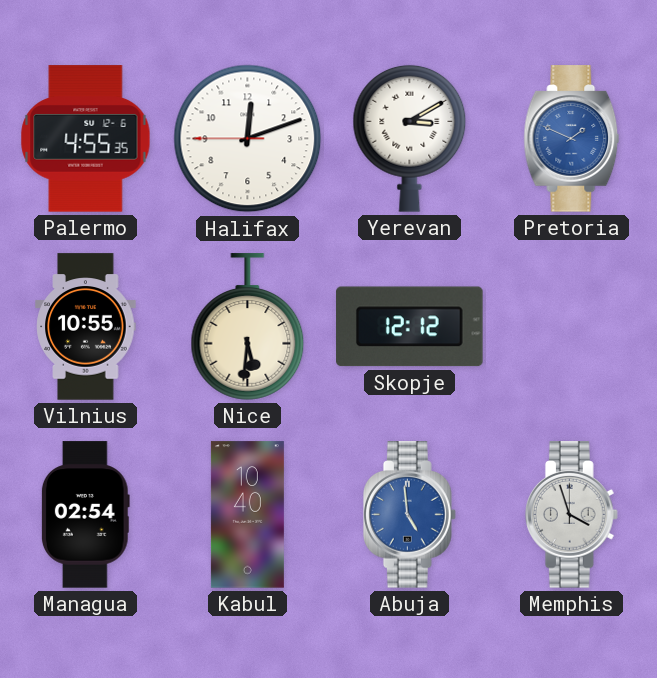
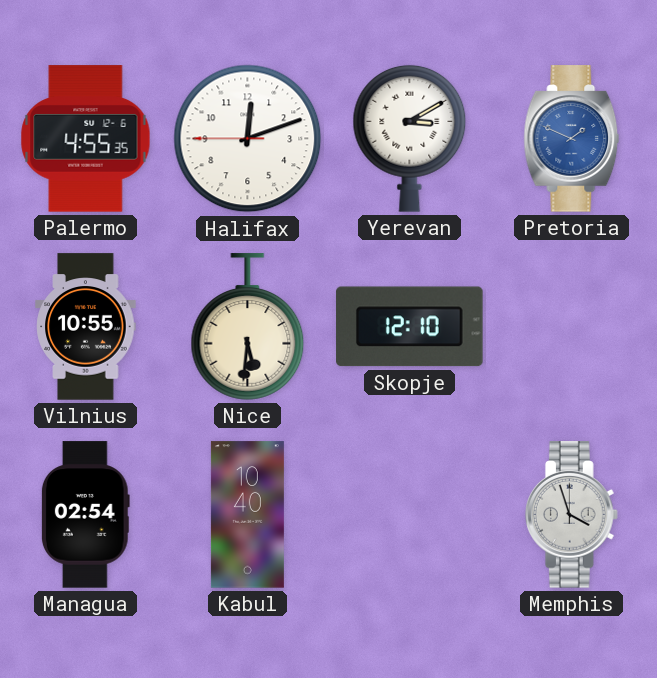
Skopje: 12:12 -> 12:10 (410, 327)
Abuja: 4:59 -> none (410, 515)
